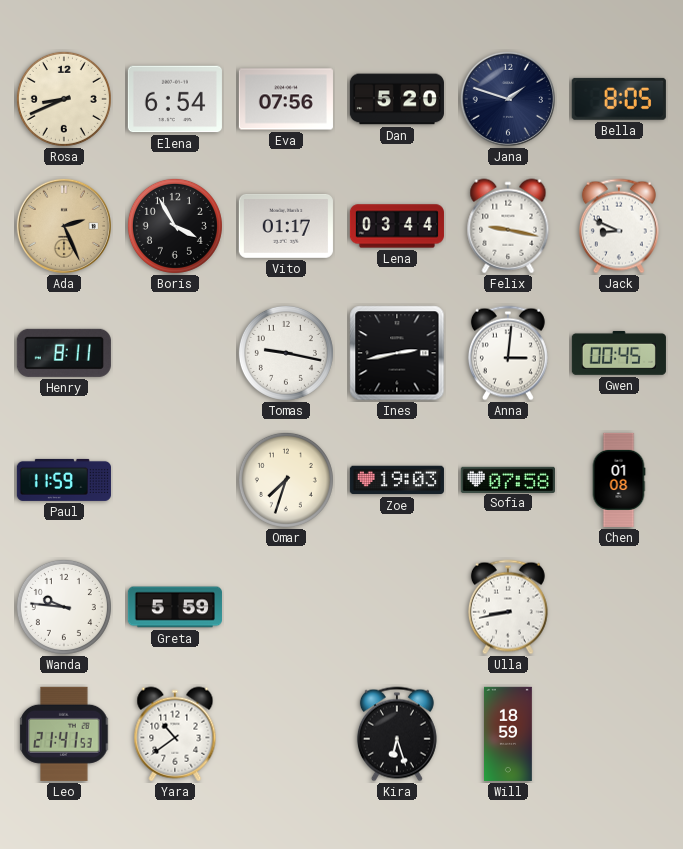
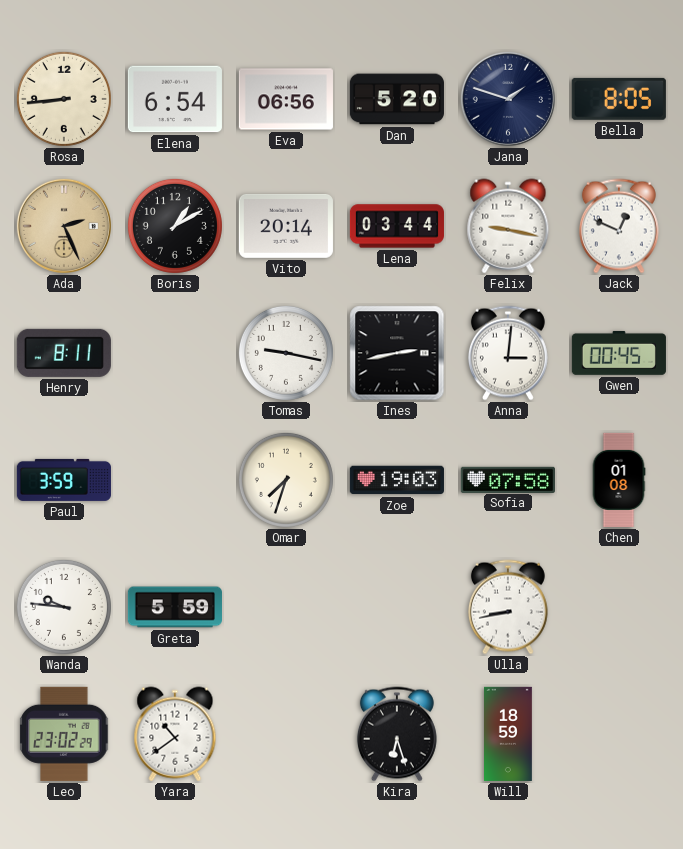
Rosa: 8:41 -> 8:44 (64, 99)
Eva: 07:56 -> 06:56 (286, 99)
Boris: 3:55 -> 1:10 (175, 226)
Vito: 01:17 -> 20:14 (286, 226)
Jack: 8:49 -> 12:49 (619, 226)
Paul: 11:59 -> 3:59 (64, 480)
Leo: 21:41 -> 23:02 (64, 734)
